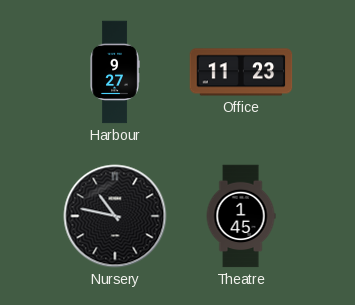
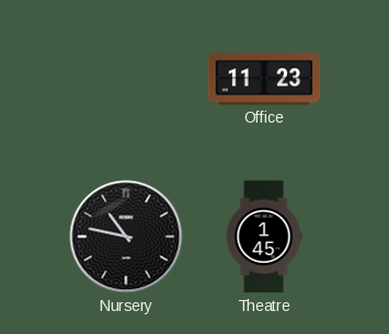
Harbour: 9:27 -> none (115, 72)
